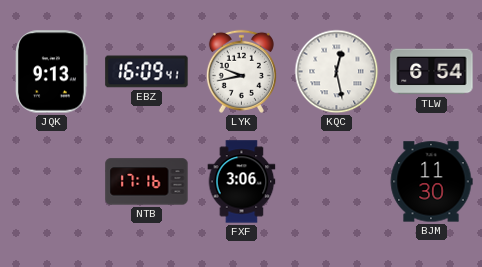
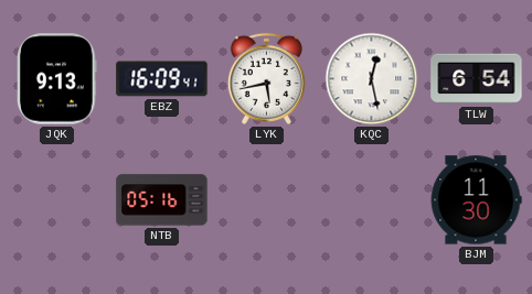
LYK: 9:43 -> 5:43 (266, 78)
NTB: 17:16 -> 05:16 (162, 200)
FXF: 3:06 -> none (242, 182)
